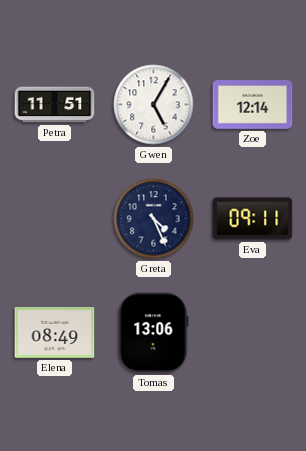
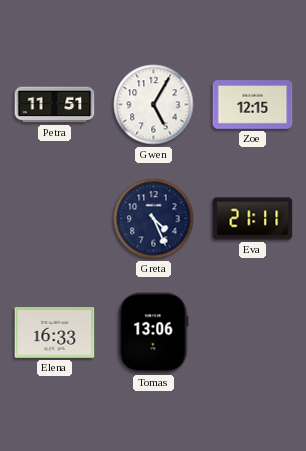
Zoe: 12:14 -> 12:15 (253, 105)
Eva: 09:11 -> 21:11 (253, 219)
Elena: 08:49 -> 16:33 (55, 333)
